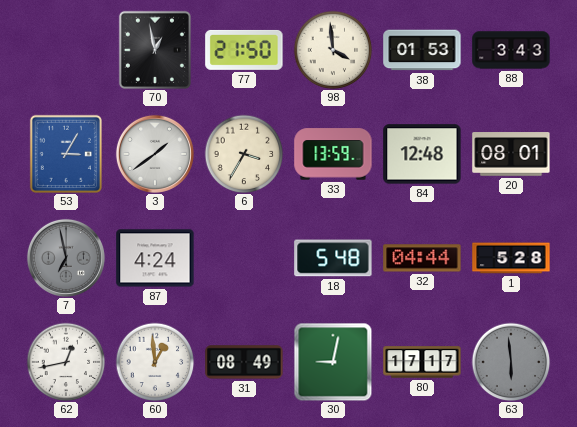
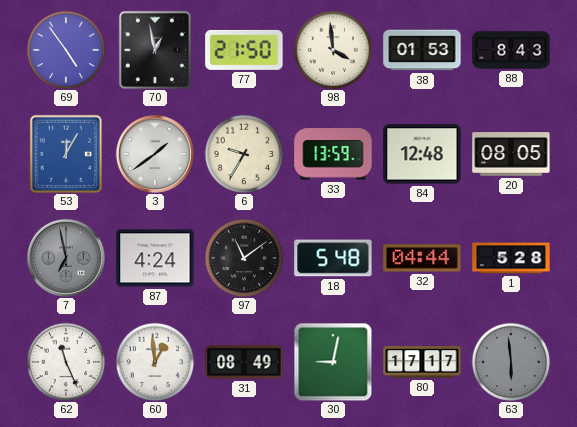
69: none -> 4:54 (66, 50)
88: 3:43 -> 8:43 (511, 50)
53: 3:05 -> 12:05 (66, 154)
6: 3:35 -> 9:35 (244, 154)
20: 08:01 -> 08:05 (511, 154)
97: none -> 11:09 (244, 258)
62: 12:43 -> 11:26 (66, 362)
